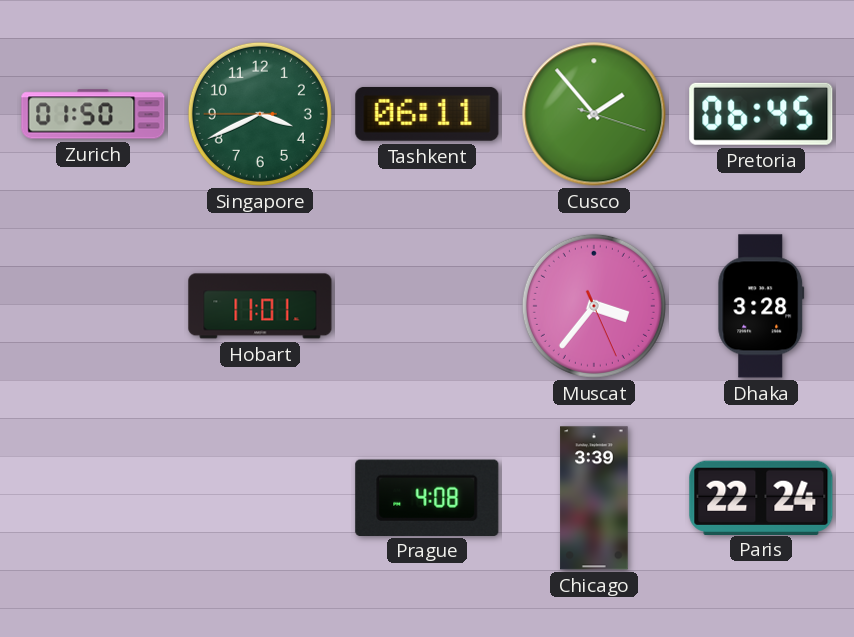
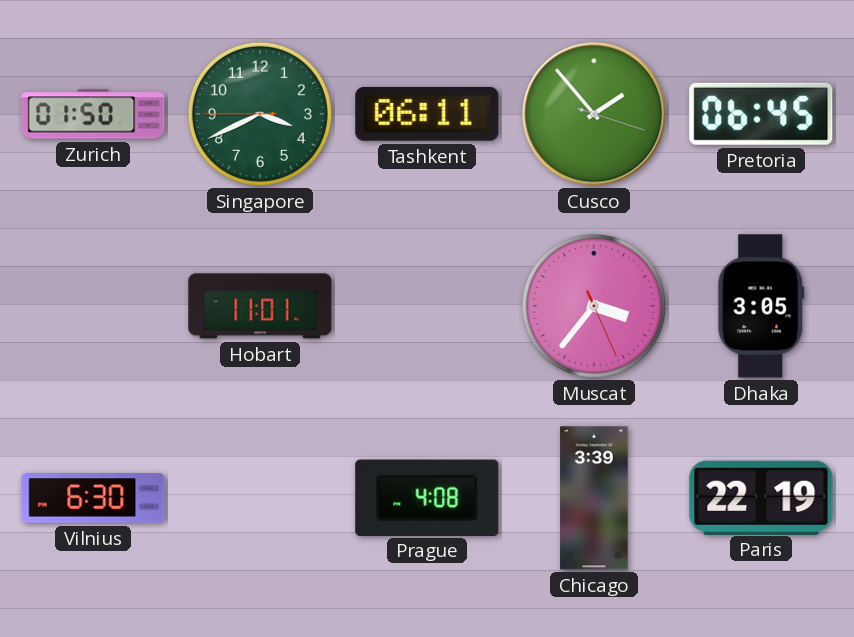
Dhaka: 3:28 -> 3:05 (761, 306)
Vilnius: none -> 6:30 (93, 498)
Paris: 22:24 -> 22:19 (761, 497)
